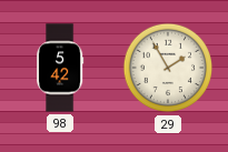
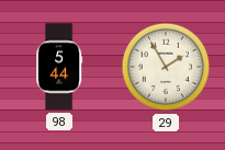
98: 5:42 -> 5:44 (59, 67)
